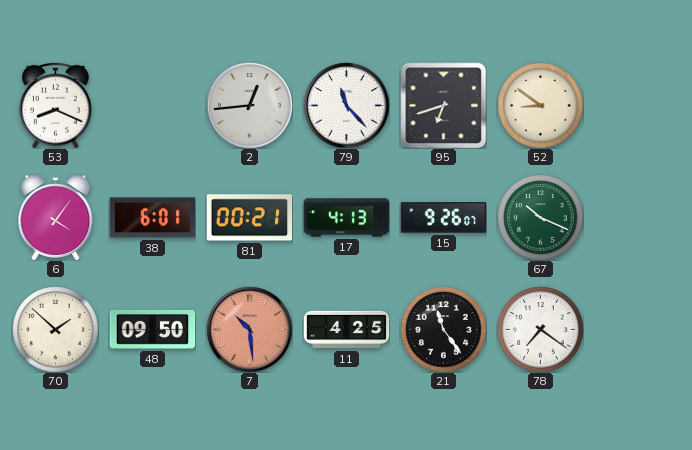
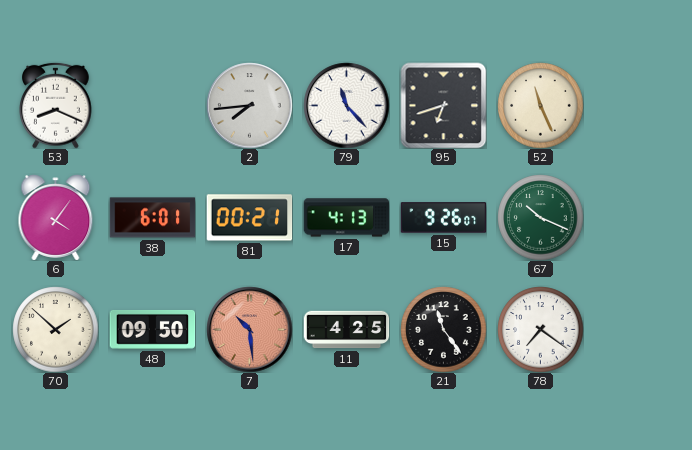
2: 12:44 -> 7:44 (249, 105)
52: 8:51 -> 11:26 (540, 105)
